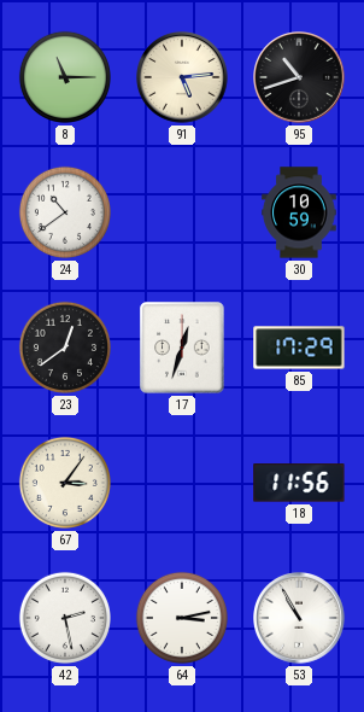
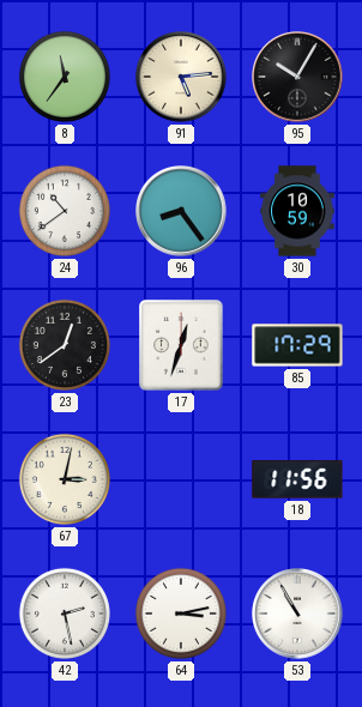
8: 11:15 -> 11:36 (65, 77)
95: 10:42 -> 10:05 (297, 77)
96: none -> 8:24 (181, 211)
67: 3:06 -> 3:02 (65, 479)
